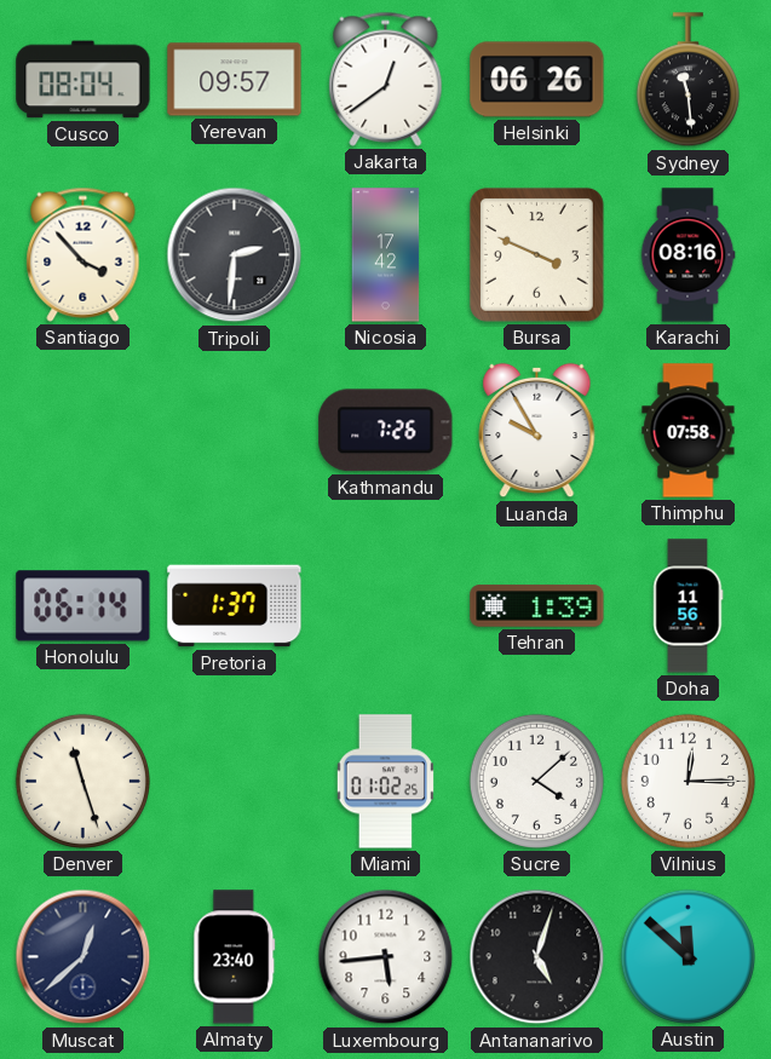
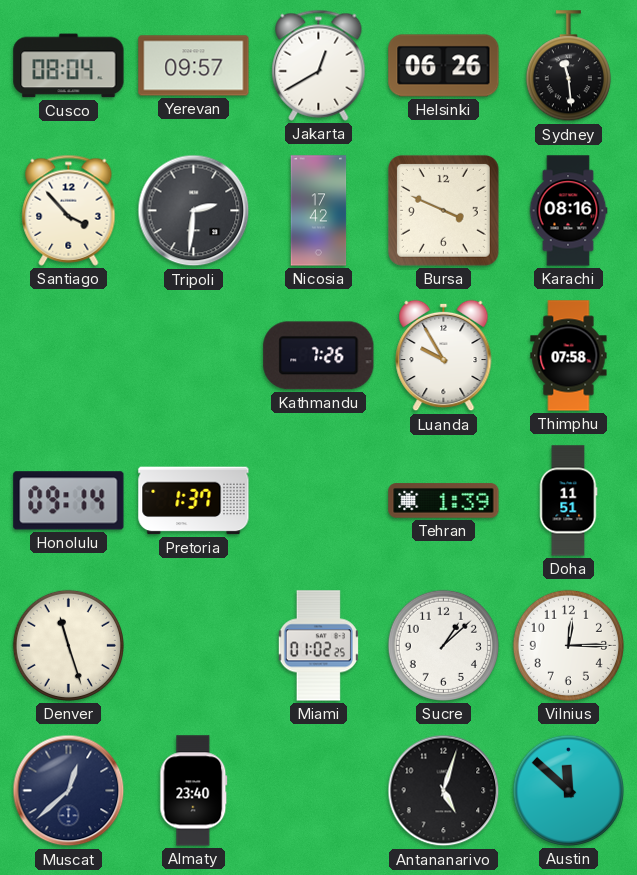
Jakarta: 12:39 -> 12:40 (319, 65)
Honolulu: 06:14 -> 09:14 (69, 501)
Doha: 11:56 -> 11:51 (569, 501)
Sucre: 4:08 -> 1:08 (443, 645)
Luxembourg: 5:44 -> none (386, 957)
